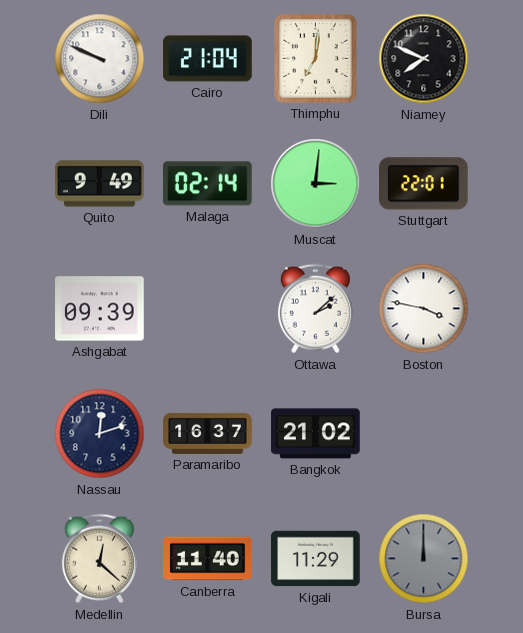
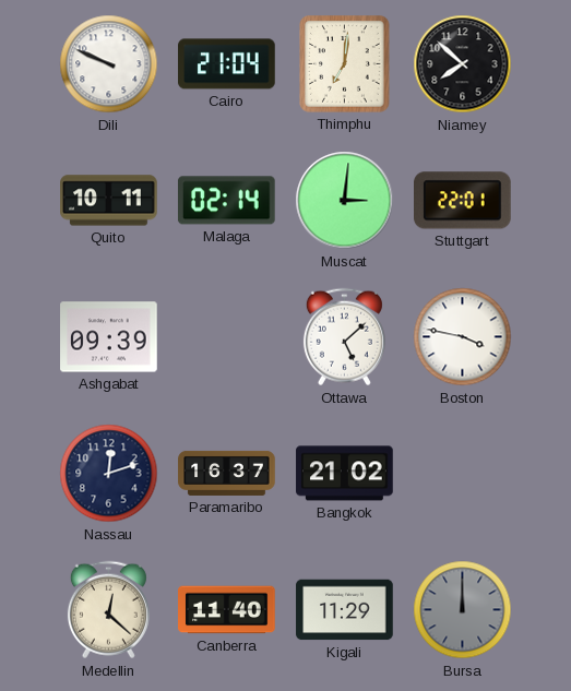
Niamey: 7:49 -> 7:52 (463, 64)
Quito: 9:49 -> 10:11 (109, 201)
Ottawa: 2:08 -> 5:08 (344, 337)
